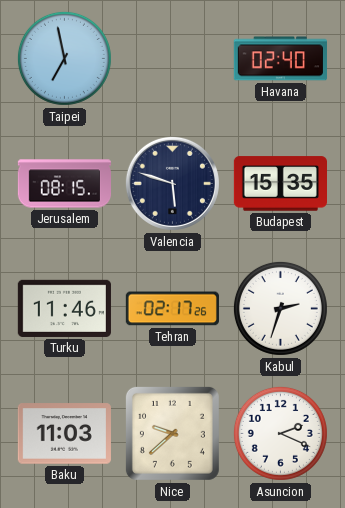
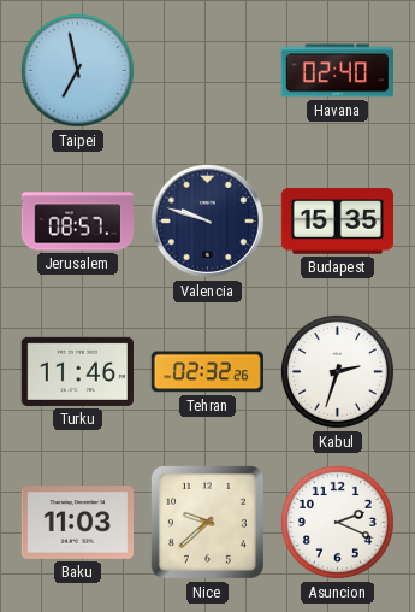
Jerusalem: 08:15 -> 08:57 (77, 222)
Valencia: 5:48 -> 9:48 (207, 220)
Tehran: 02:17 -> 02:32 (207, 372)
